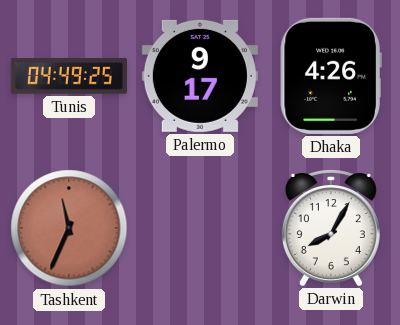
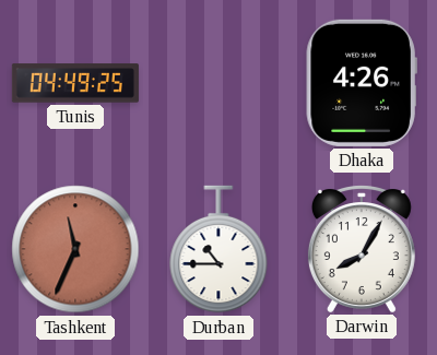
Palermo: 9:17 -> none (200, 76)
Durban: none -> 10:45 (218, 249)
